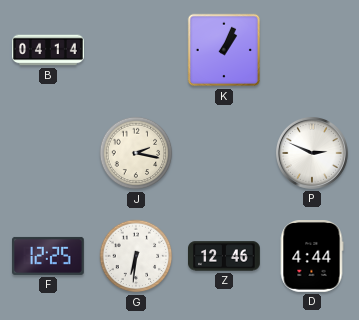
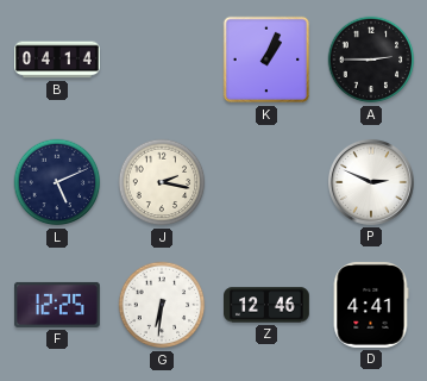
A: none -> 2:45 (371, 60)
L: none -> 5:11 (57, 182)
D: 4:44 -> 4:41 (371, 306)
